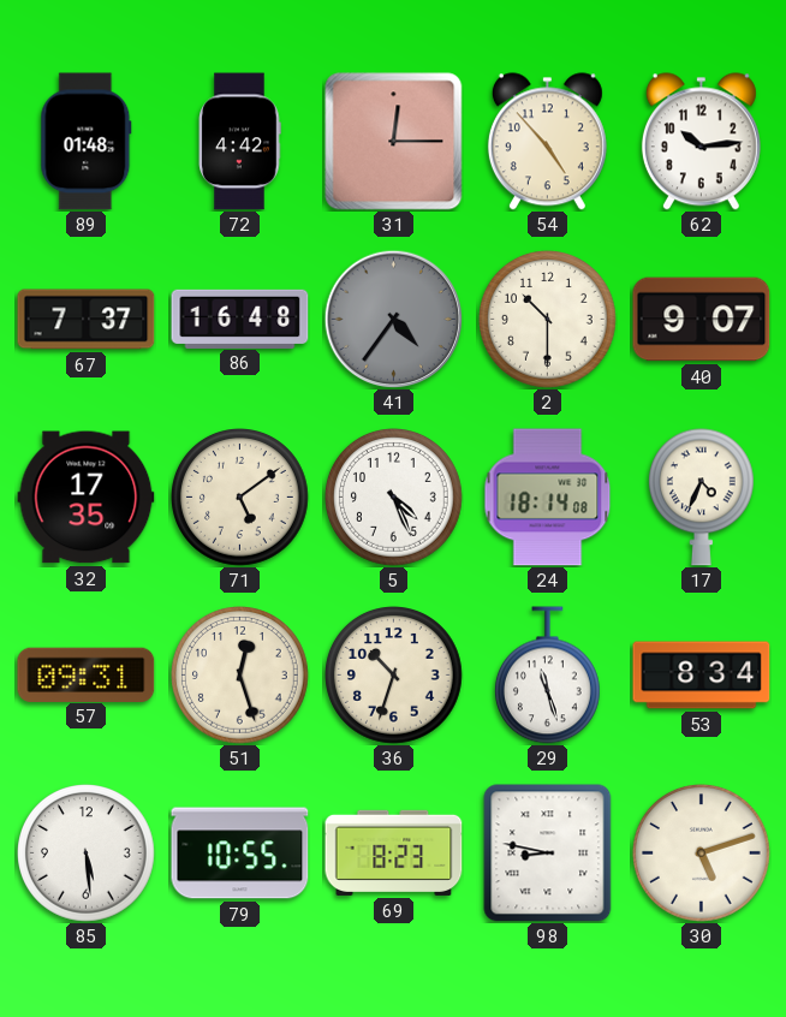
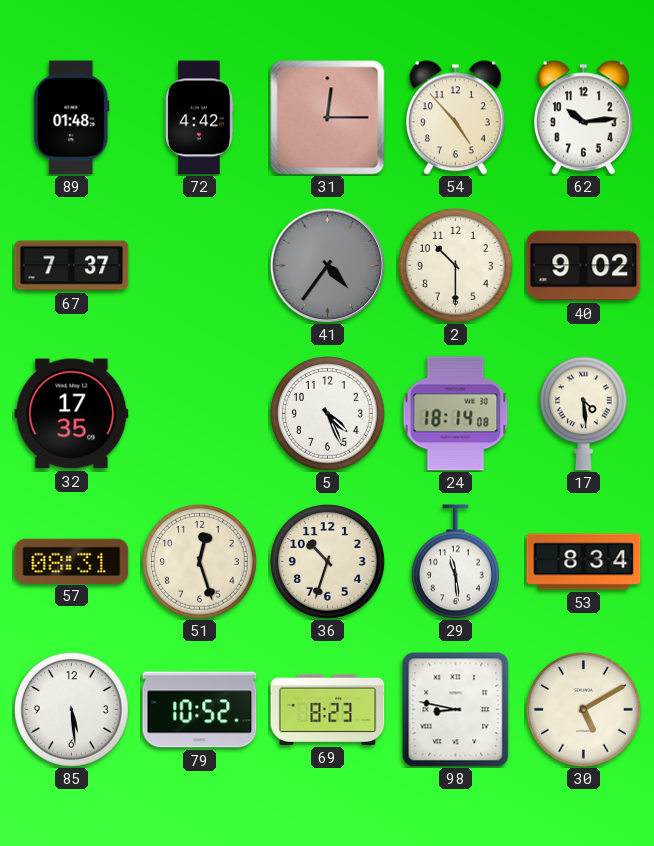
86: 16:48 -> none (240, 319)
40: 9:07 -> 9:02 (584, 266)
71: 5:09 -> none (240, 498)
17: 4:34 -> 4:29 (583, 414)
57: 09:31 -> 08:31 (72, 561)
29: 11:27 -> 11:29 (455, 562)
79: 10:55 -> 10:52 (200, 710)
30: 5:12 -> 5:10 (584, 710)
